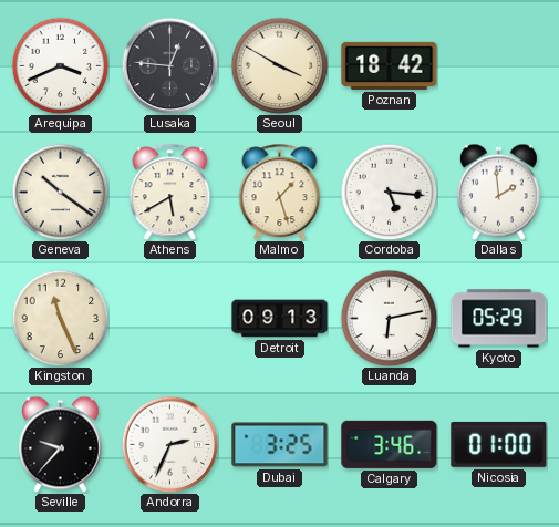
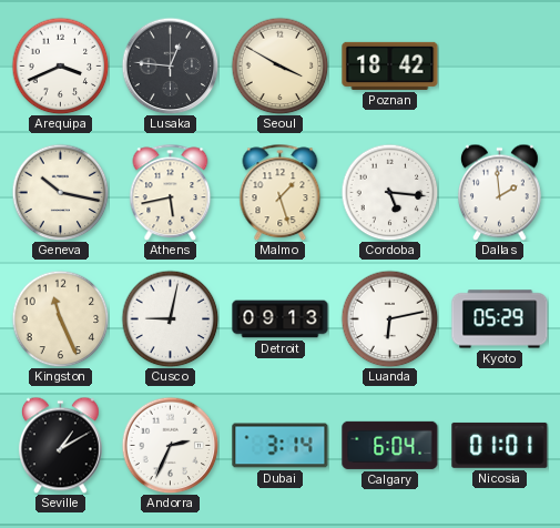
Geneva: 10:21 -> 10:17 (60, 192)
Athens: 5:40 -> 5:43 (171, 192)
Cusco: none -> 9:02 (170, 318)
Seville: 9:37 -> 1:10 (60, 445)
Dubai: 3:25 -> 3:14 (281, 446)
Calgary: 3:46 -> 6:04 (390, 445)
Nicosia: 01:00 -> 01:01 (500, 445)
